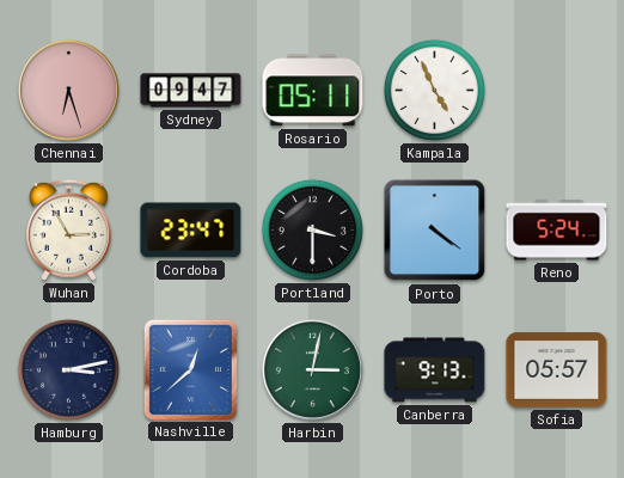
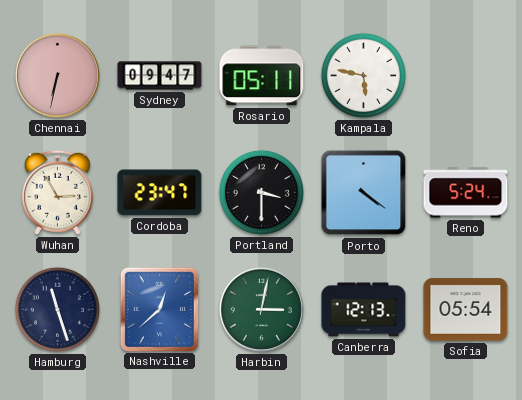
Chennai: 6:27 -> 6:32 (57, 75)
Kampala: 4:56 -> 5:47 (363, 75)
Hamburg: 3:13 -> 11:27 (57, 309)
Canberra: 9:13 -> 12:13 (364, 310)
Sofia: 05:57 -> 05:54 (466, 310)
